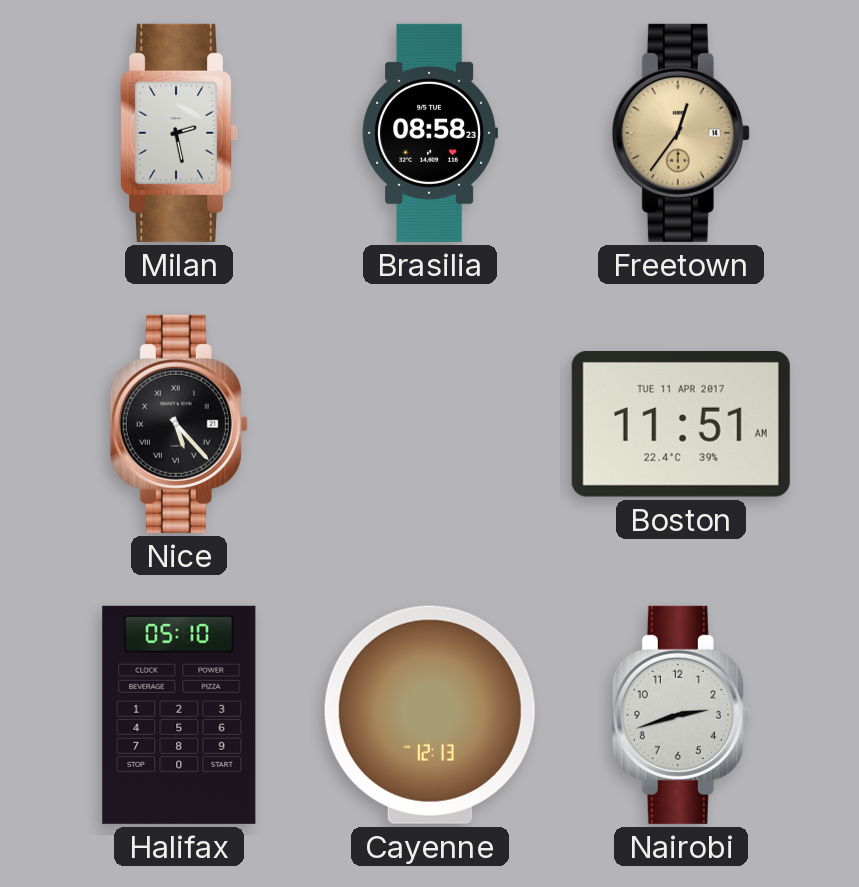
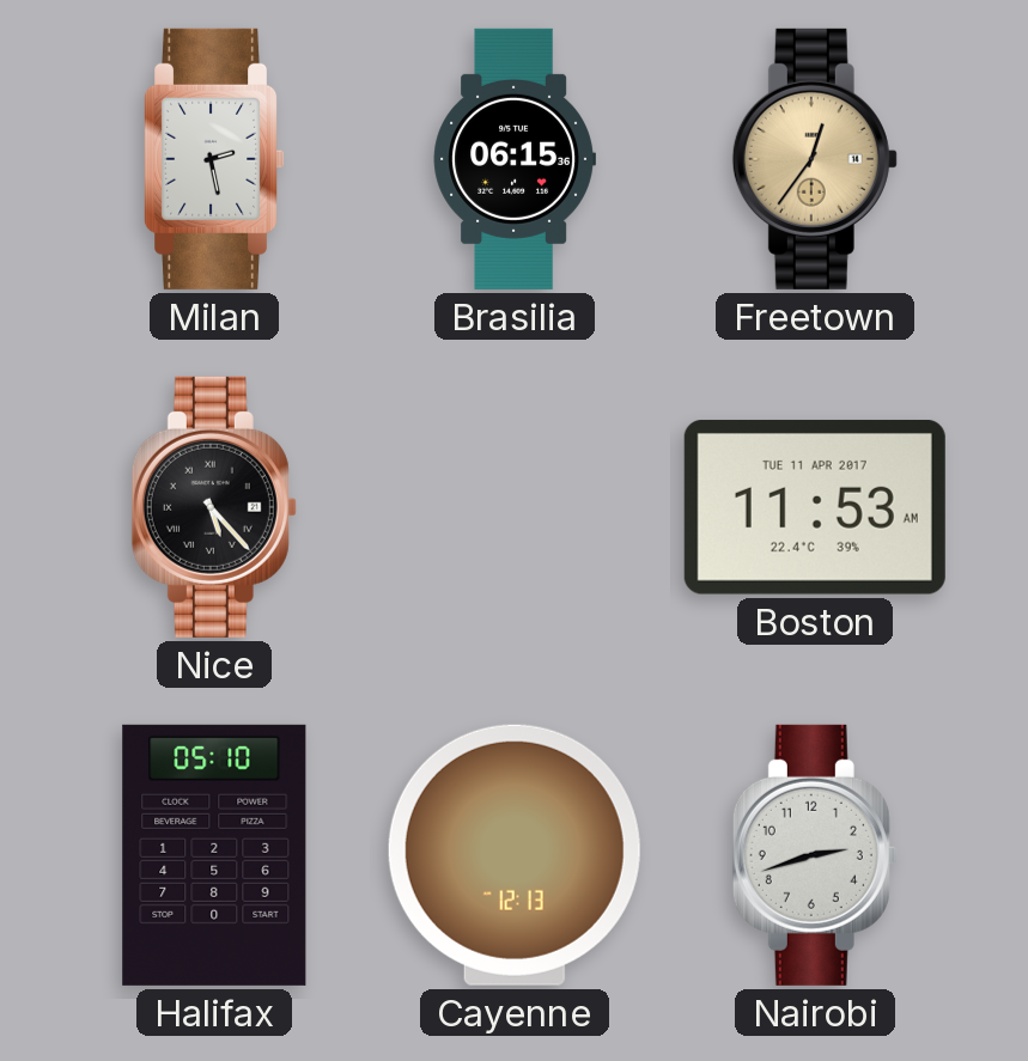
Brasilia: 08:58 -> 06:15 (515, 159)
Boston: 11:51 -> 11:53 (815, 507)
